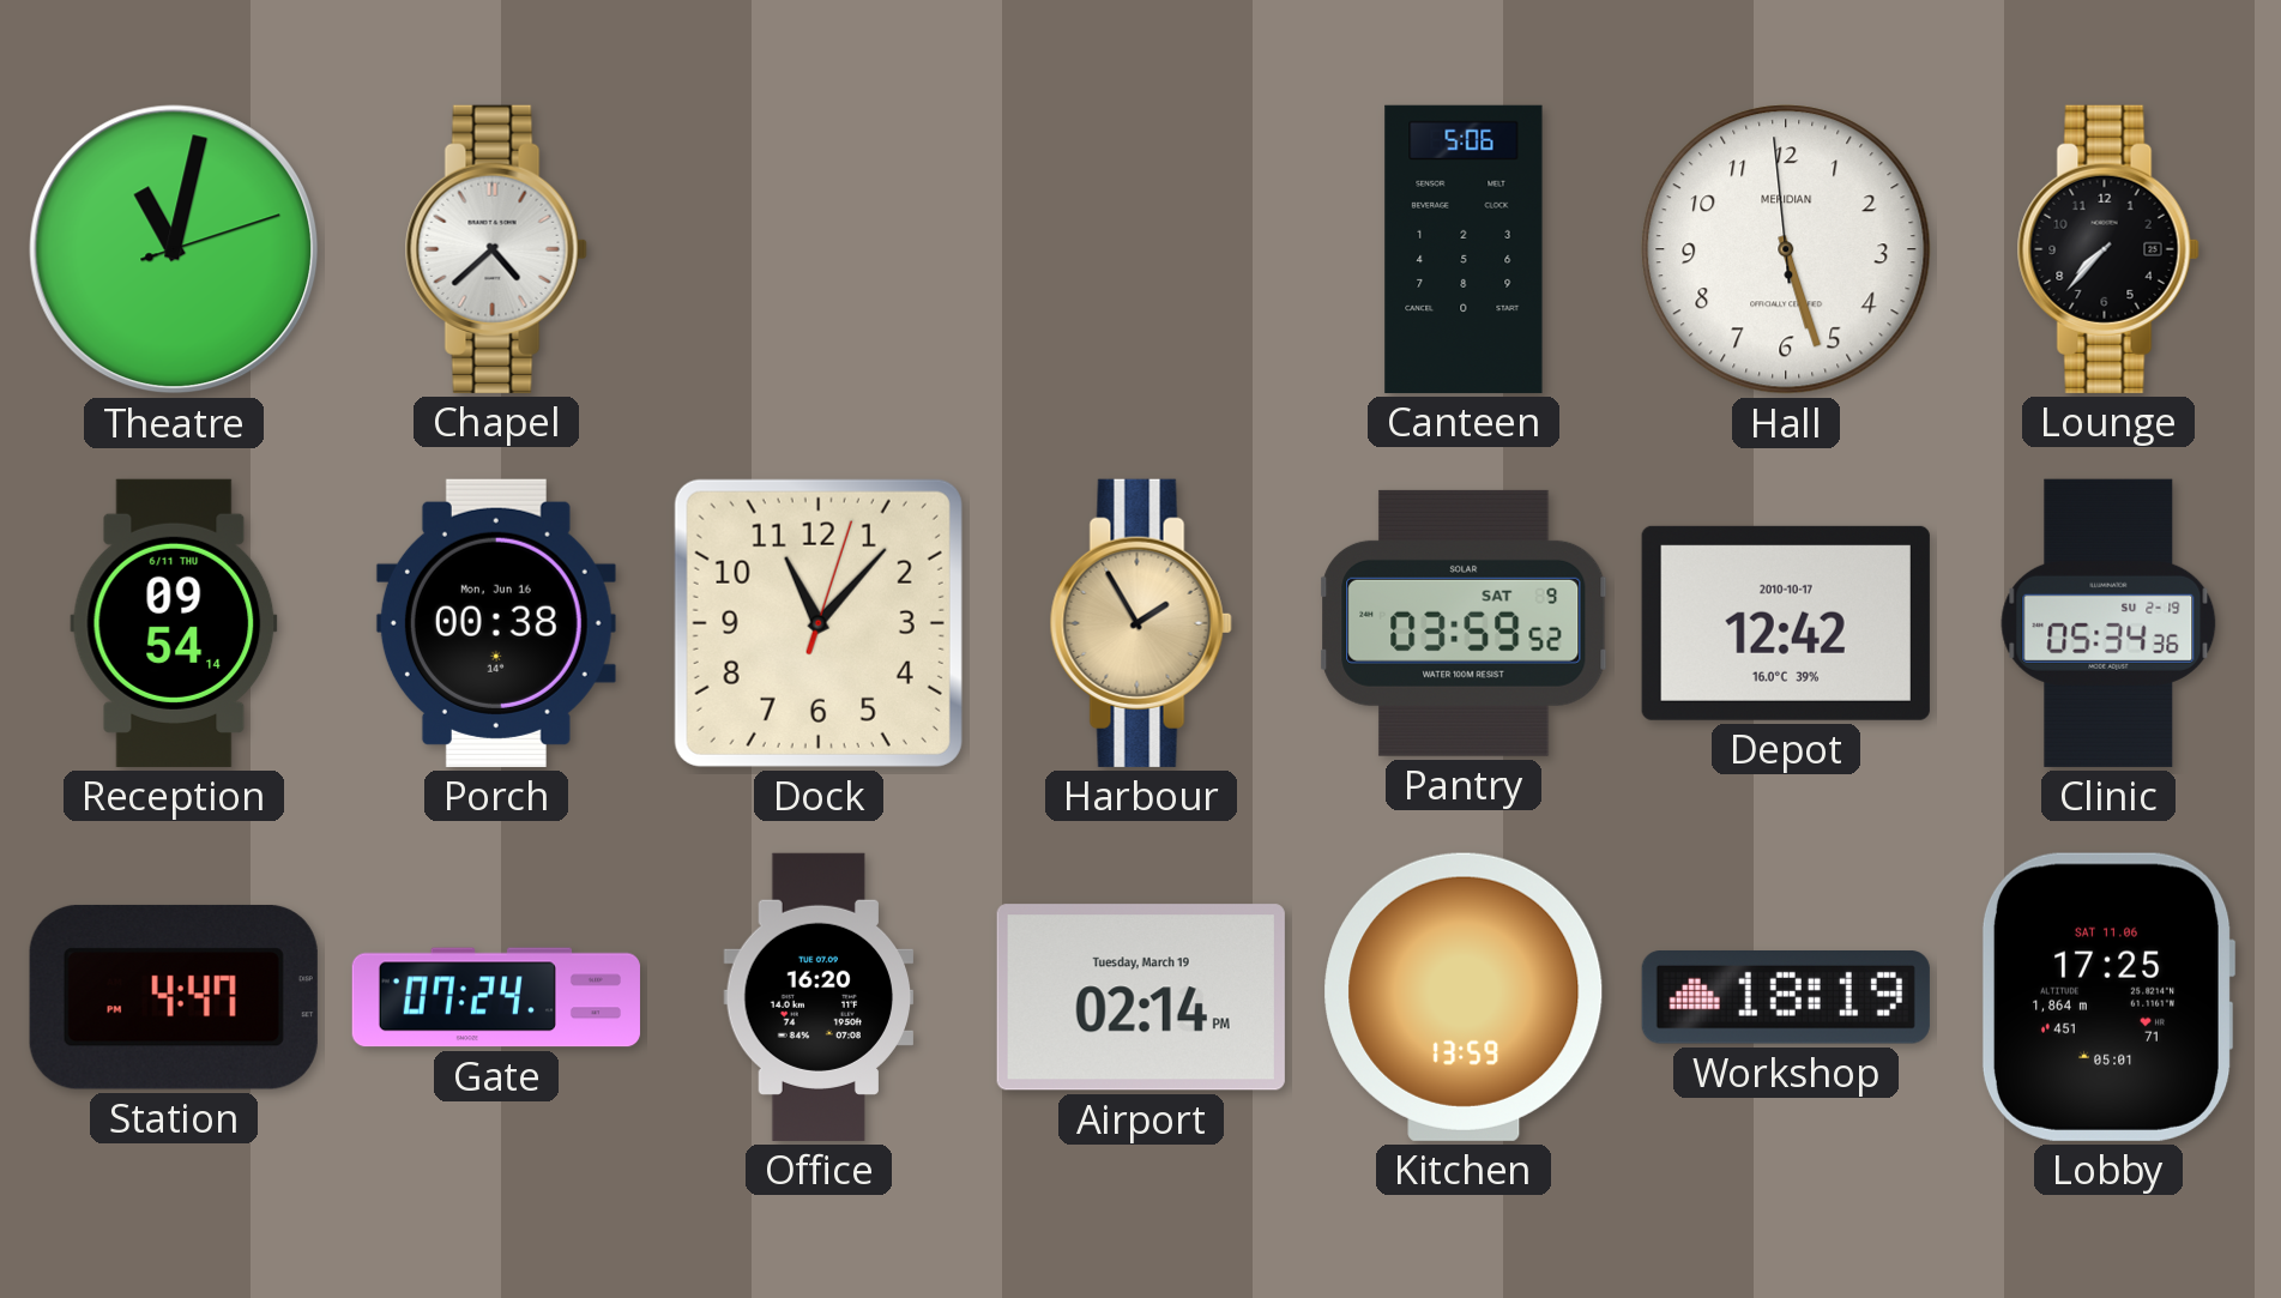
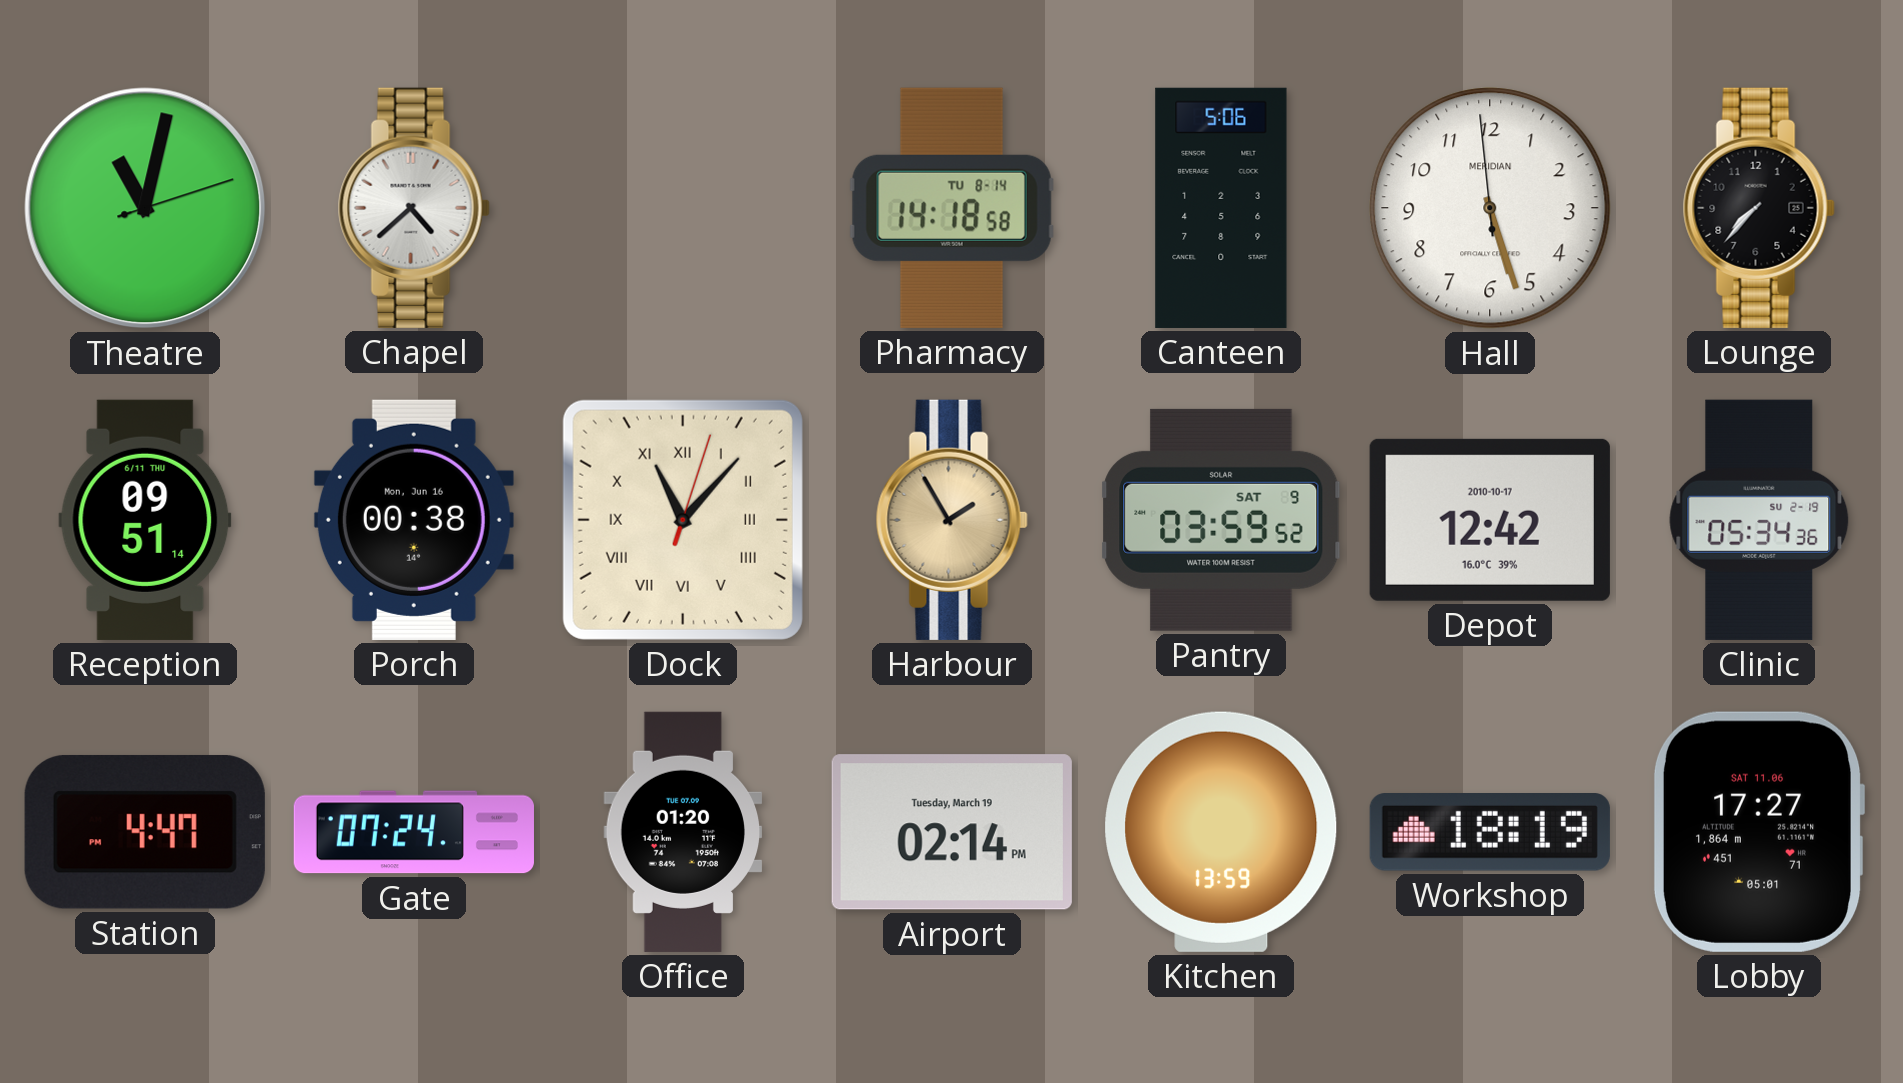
Pharmacy: none -> 14:18 (952, 208)
Reception: 09:54 -> 09:51 (145, 520)
Dock numerals: Arabic -> Roman (683, 520)
Office: 16:20 -> 01:20 (683, 832)
Lobby: 17:25 -> 17:27 (1759, 832)
